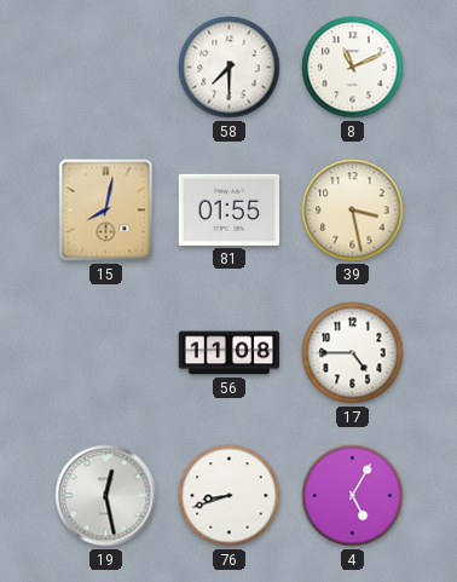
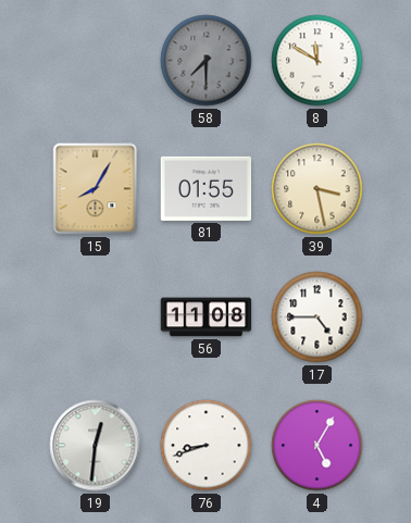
58 dial: white -> grey (207, 61)
8: 11:11 -> 11:50 (317, 61)
15: 8:02 -> 8:05 (96, 189)
19: 12:28 -> 12:31 (96, 446)
